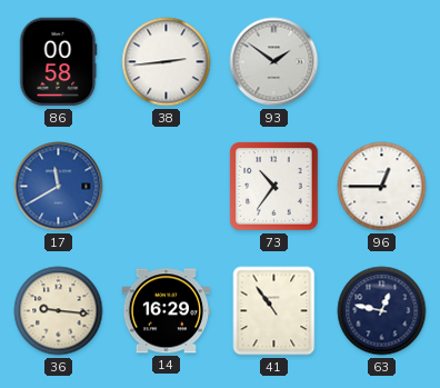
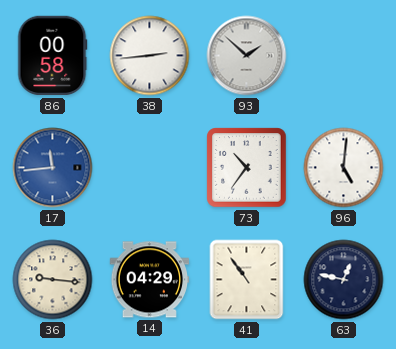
93: 1:51 -> 1:52 (247, 56)
17: 11:40 -> 11:44 (53, 168)
96: 12:45 -> 5:01 (344, 168)
14: 16:29 -> 04:29 (150, 280)
